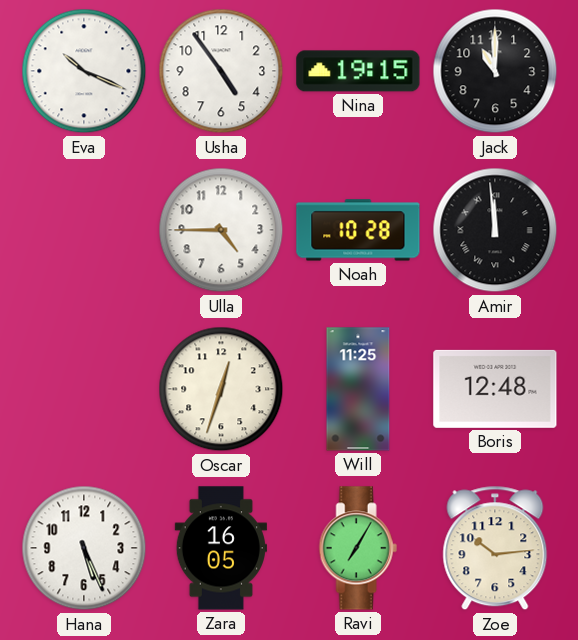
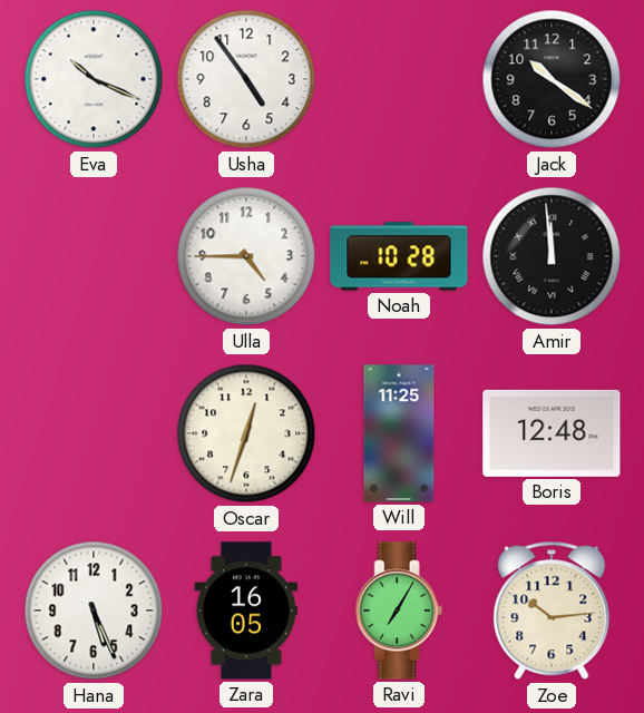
Nina: 19:15 -> none (358, 71)
Jack: 11:00 -> 10:21 (552, 79)
